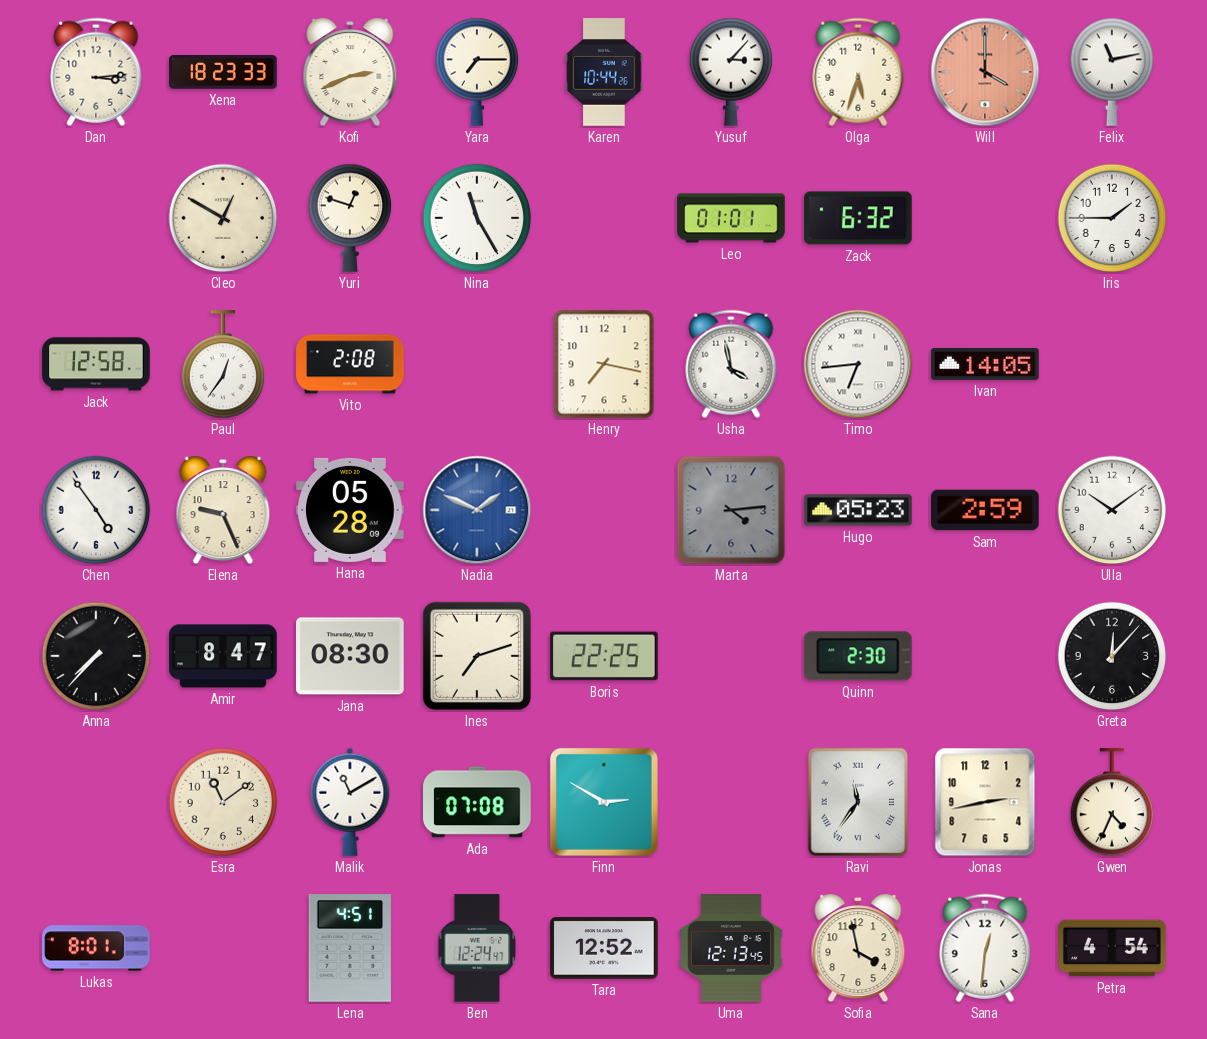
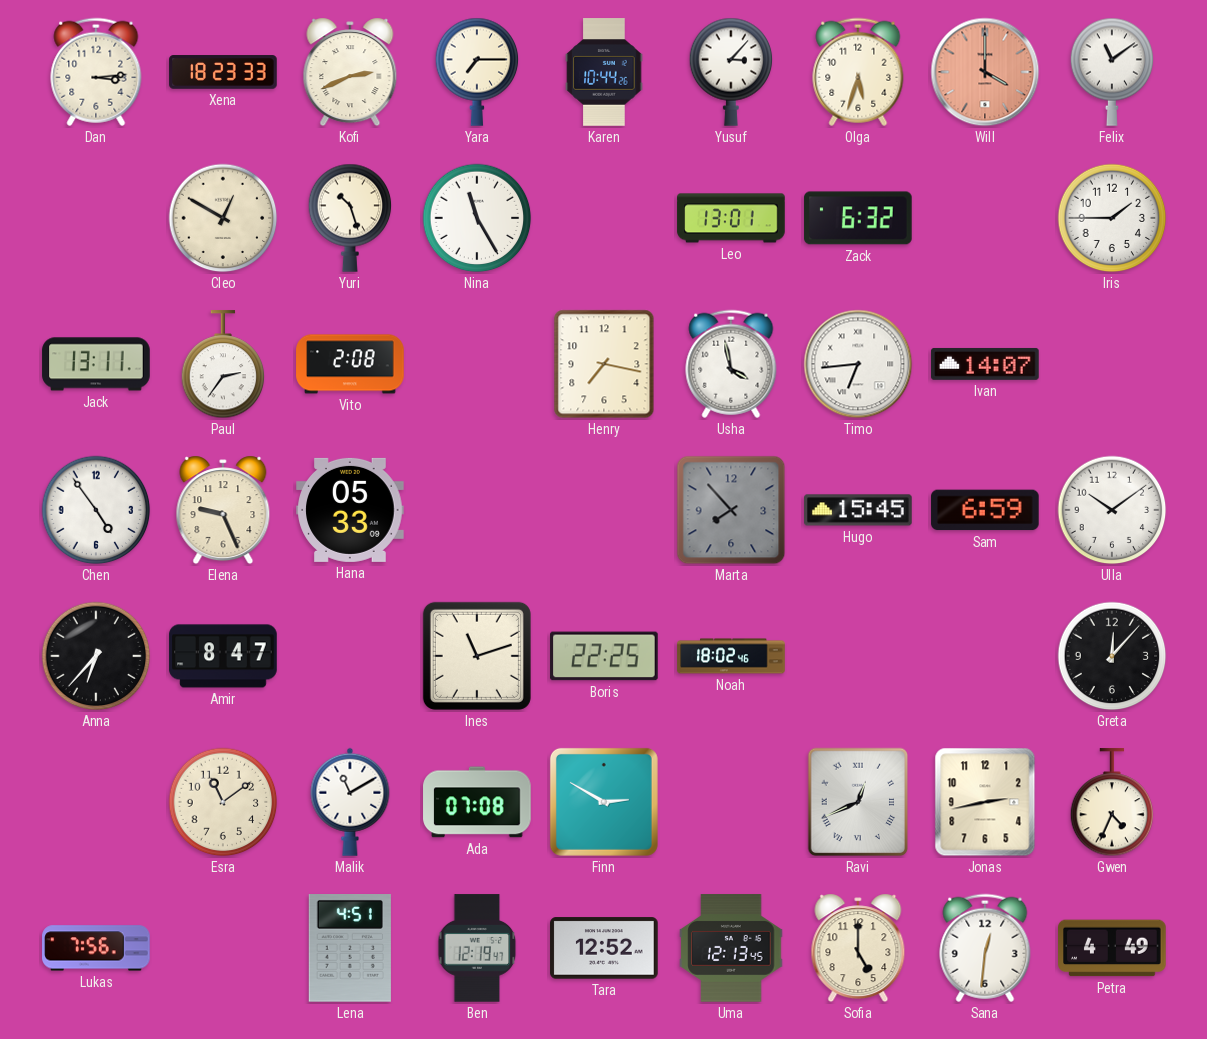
Felix: 11:13 -> 11:09 (1112, 72)
Yuri: 12:48 -> 10:27 (350, 218)
Leo: 01:01 -> 13:01 (731, 218)
Jack: 12:58 -> 13:11 (96, 364)
Paul: 12:36 -> 2:36 (223, 365)
Ivan: 14:05 -> 14:07 (985, 364)
Hana: 05:28 -> 05:33 (350, 510)
Nadia: 1:49 -> none (477, 510)
Marta: 4:14 -> 7:53 (731, 510)
Hugo: 05:23 -> 15:45 (858, 510)
Sam: 2:59 -> 6:59 (985, 510)
Anna: 7:37 -> 6:37 (96, 656)
Jana: 08:30 -> none (350, 656)
Ines: 7:12 -> 11:12 (477, 656)
Noah: none -> 18:02 (731, 656)
Quinn: 2:30 -> none (858, 656)
Ravi: 11:36 -> 12:41 (858, 802)
Lukas: 8:01 -> 7:56 (96, 948)
Ben: 12:24 -> 12:19 (477, 948)
Sofia: 3:58 -> 5:00 (858, 948)
Petra: 4:54 -> 4:49 (1112, 948)
